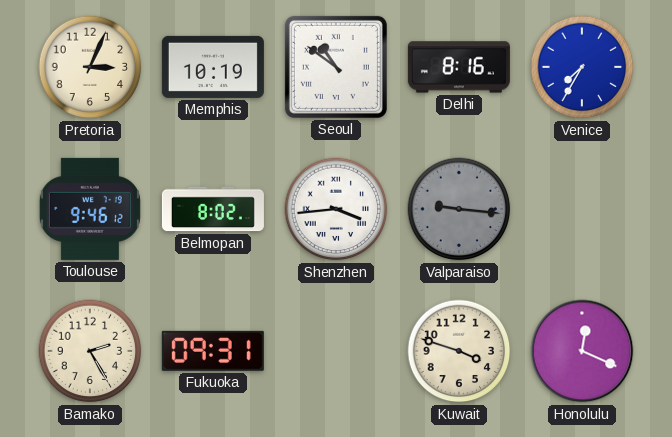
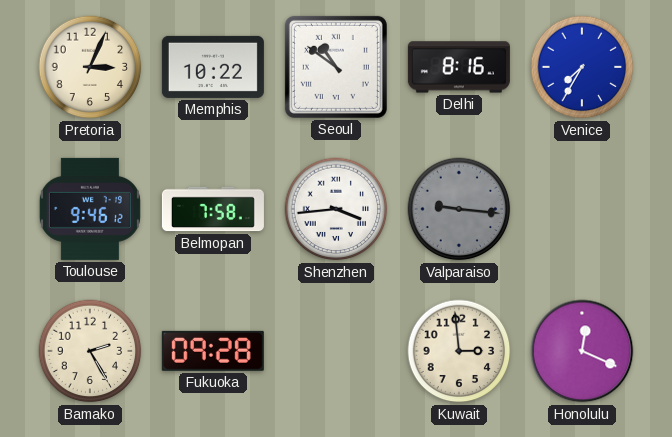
Memphis: 10:19 -> 10:22 (213, 67)
Belmopan: 8:02 -> 7:58 (213, 209)
Fukuoka: 09:31 -> 09:28 (213, 351)
Kuwait: 3:48 -> 2:59 (459, 351)
